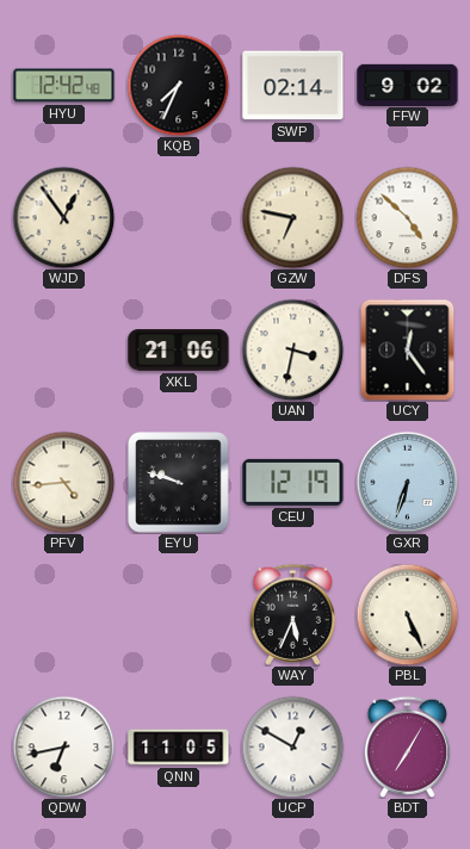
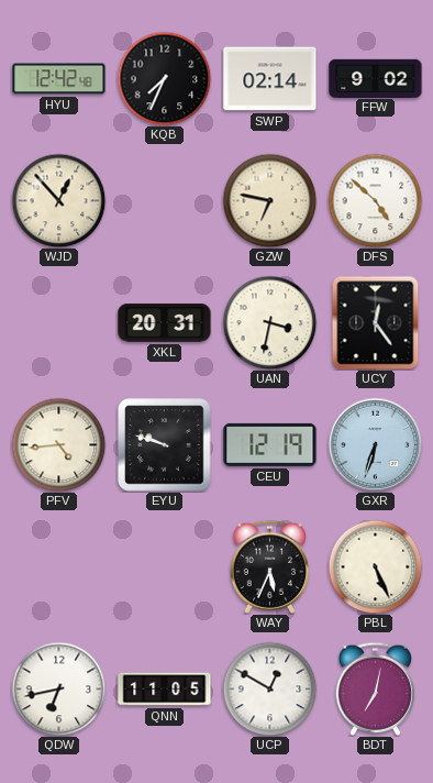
WJD: 12:54 -> 12:53 (58, 200)
XKL: 21:06 -> 20:31 (165, 323)
BDT: 7:05 -> 7:02 (375, 688)
